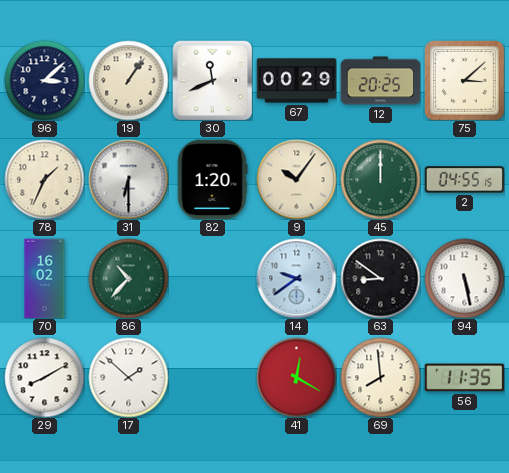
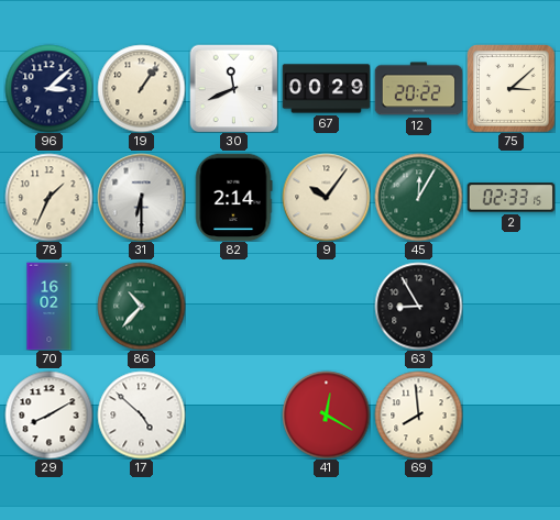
12: 20:25 -> 20:22 (418, 89)
82: 1:20 -> 2:14 (233, 197)
45: 12:00 -> 12:05 (418, 197)
2: 04:55 -> 02:33 (510, 198)
14: 9:39 -> none (296, 278)
63: 8:51 -> 8:55 (418, 306)
94: 5:28 -> none (464, 278)
17: 1:52 -> 4:52 (141, 414)
56: 11:35 -> none (464, 378)
